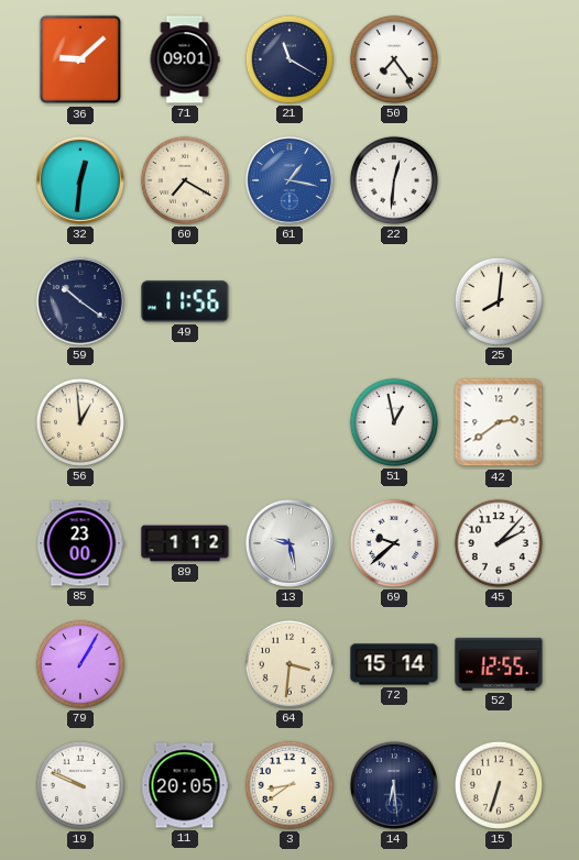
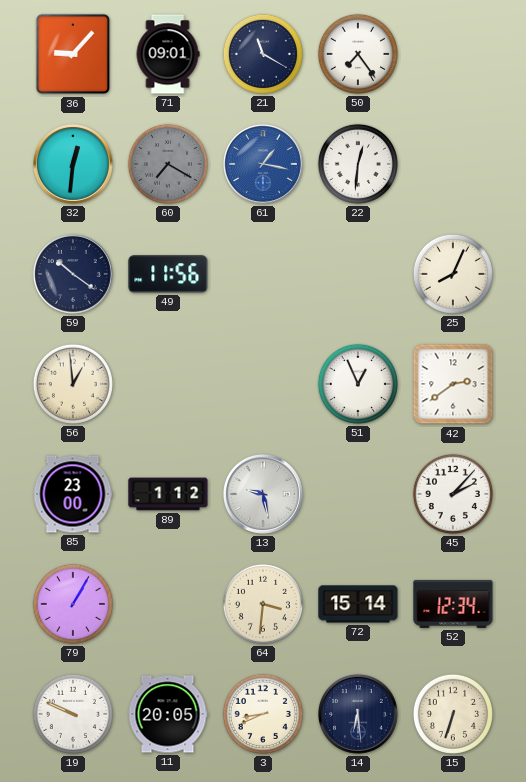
36: 9:08 -> 9:07 (73, 54)
60 dial: cream -> grey (168, 164)
25: 8:01 -> 8:04 (453, 274)
51: 12:58 -> 12:56 (358, 384)
69: 9:38 -> none (394, 543)
52: 12:55 -> 12:34 (453, 604)
3: 8:39 -> 8:41 (263, 714)
